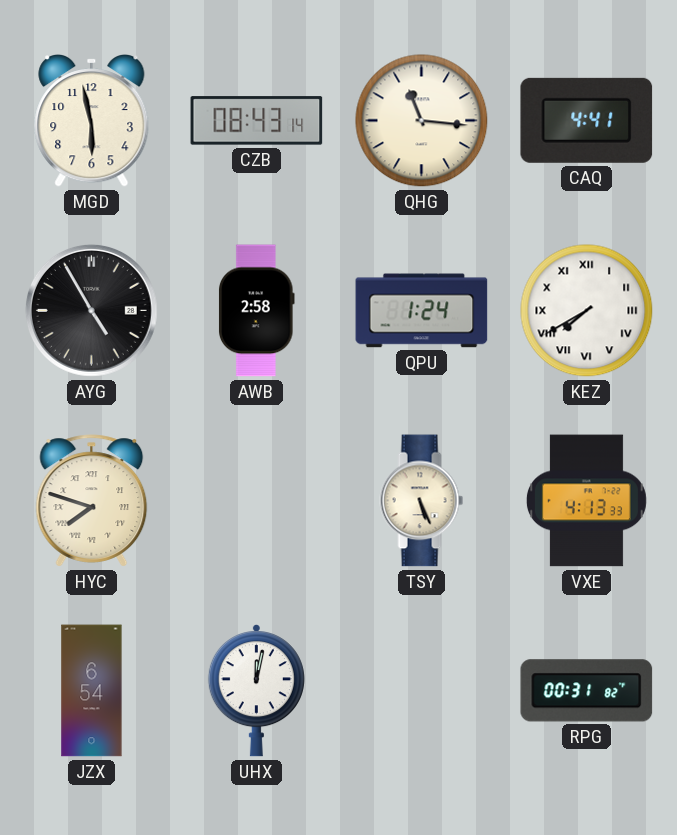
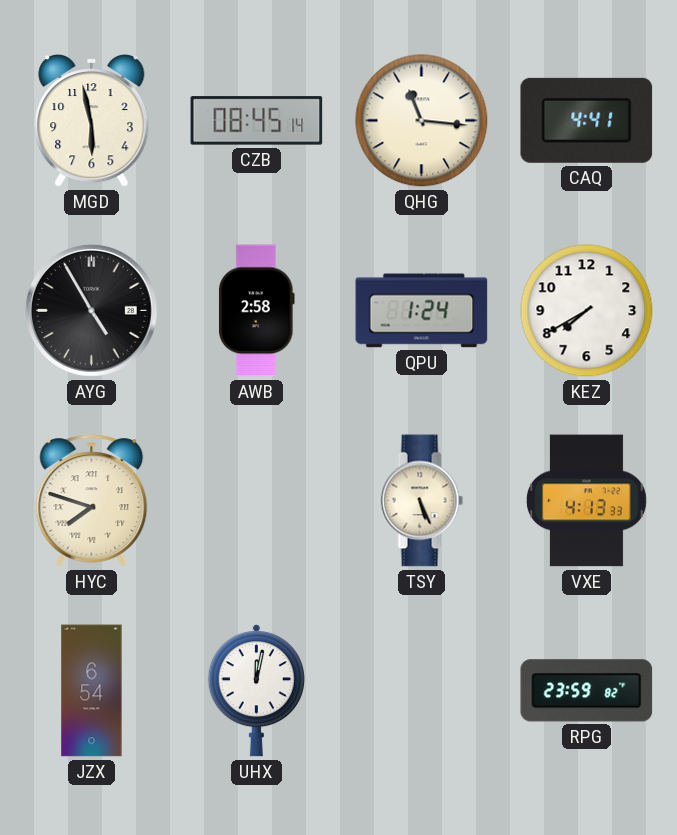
CZB: 08:43 -> 08:45 (257, 121)
KEZ numerals: Roman -> Arabic (587, 311)
RPG: 00:31 -> 23:59 (587, 691)
